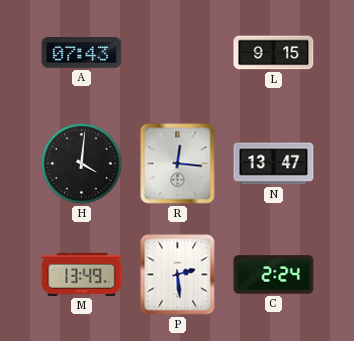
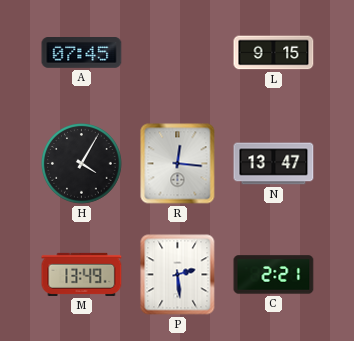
A: 07:43 -> 07:45 (82, 53)
H: 4:01 -> 4:05 (82, 164)
C: 2:24 -> 2:21 (274, 275)
